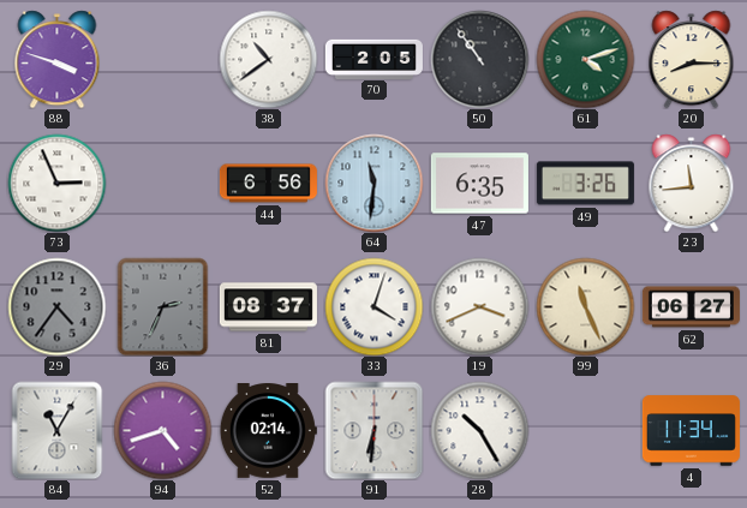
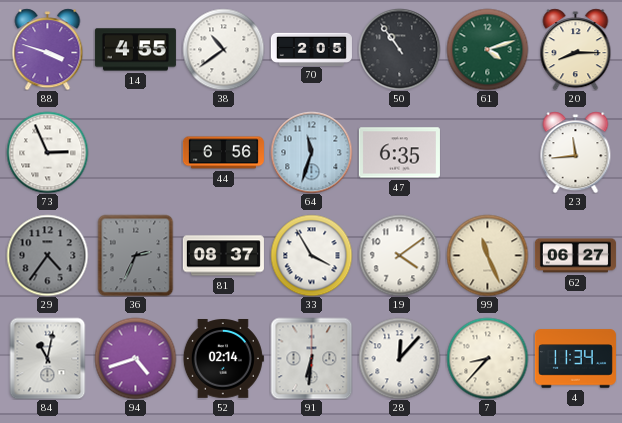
14: none -> 4:55 (135, 50)
64: 11:31 -> 11:33 (311, 152)
49: 3:26 -> none (585, 184)
33: 4:03 -> 3:55 (311, 255)
19: 3:41 -> 4:09 (399, 255)
84: 11:05 -> 11:02 (48, 358)
28: 10:25 -> 12:07 (399, 358)
7: none -> 8:37 (487, 358)
